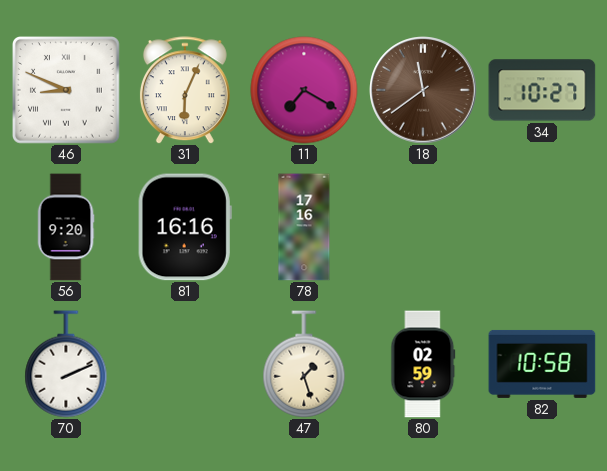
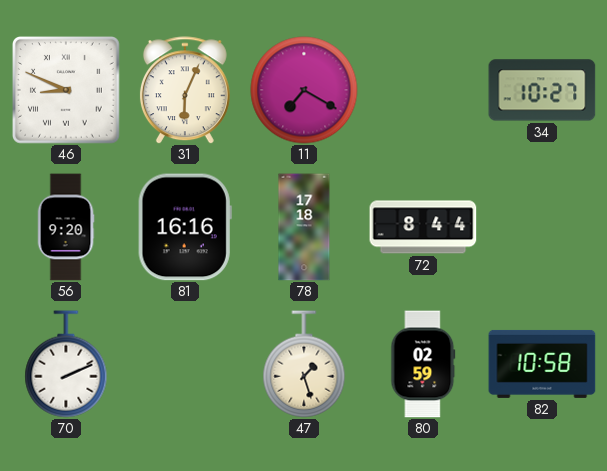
18: 11:39 -> none (423, 90)
78: 17:16 -> 17:18 (304, 227)
72: none -> 8:44 (423, 227)
